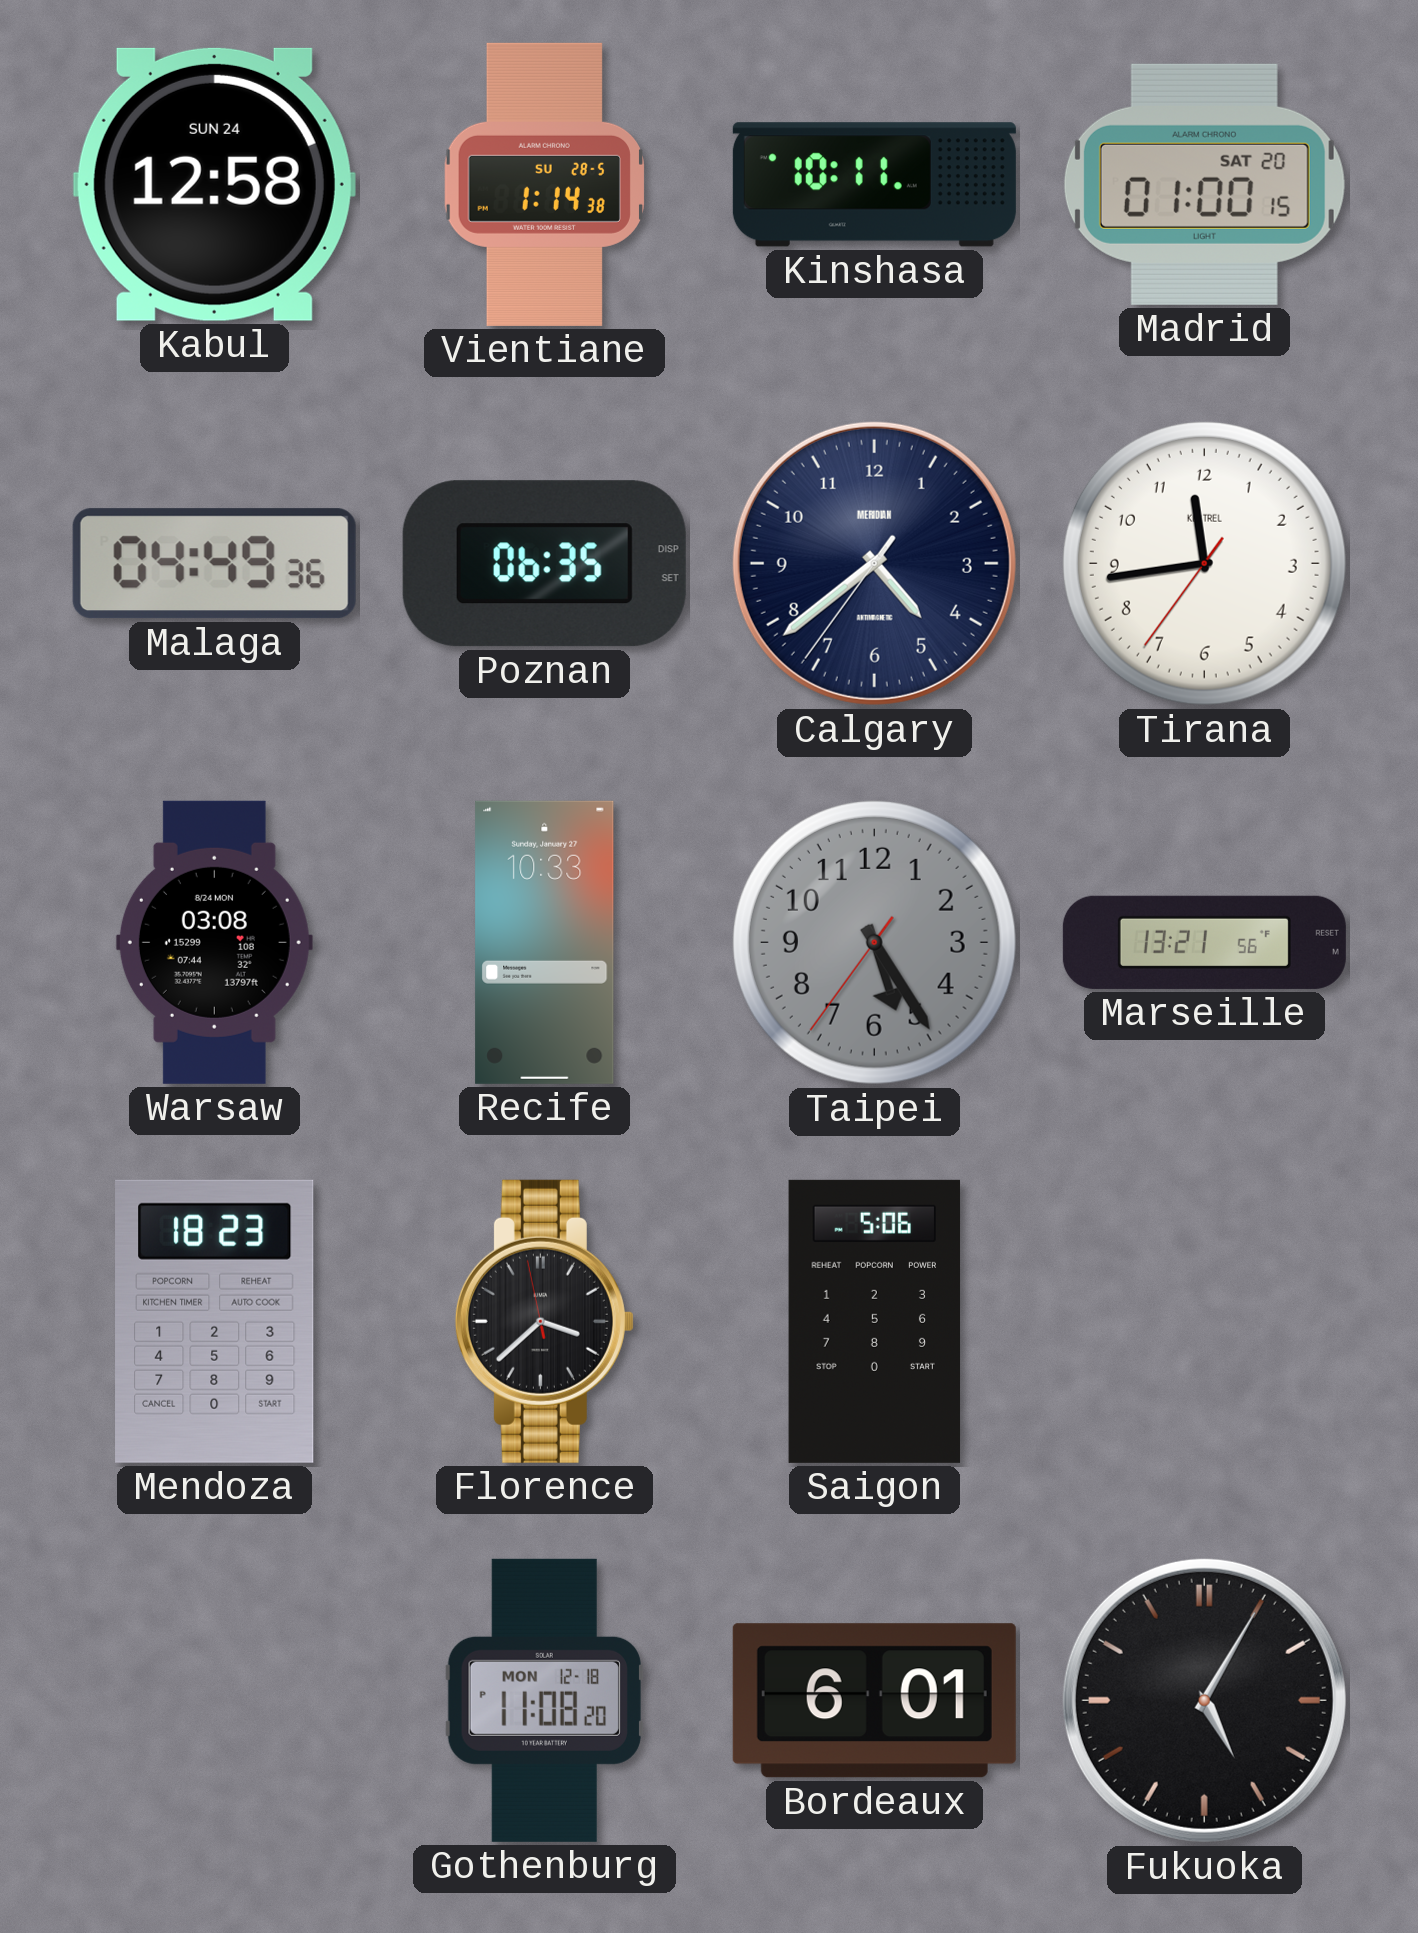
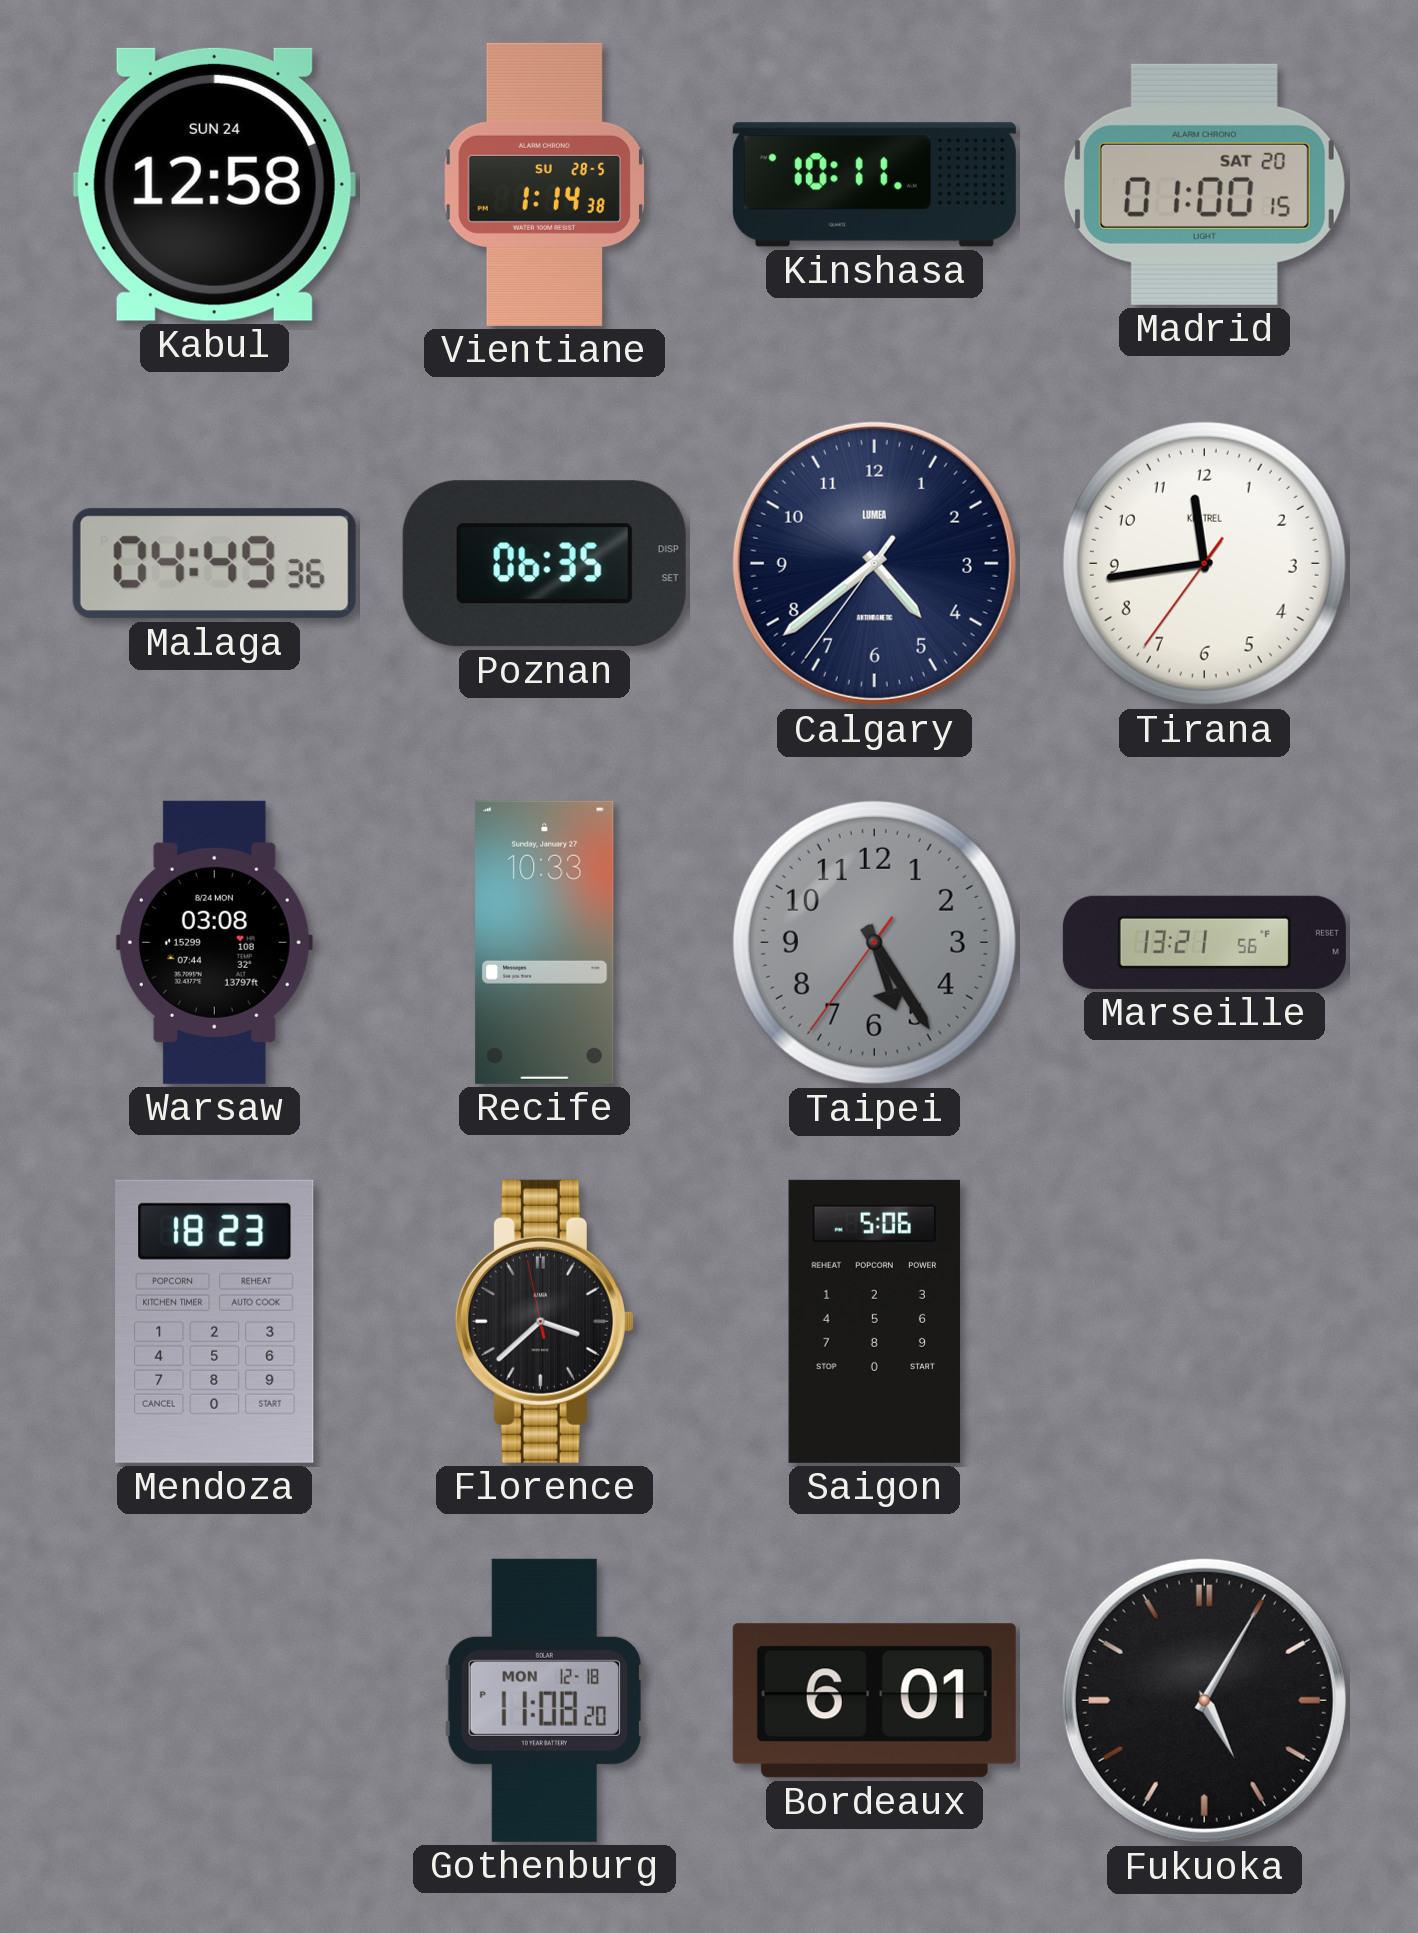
Calgary brand: MERIDIAN -> LUMEA (874, 563)
